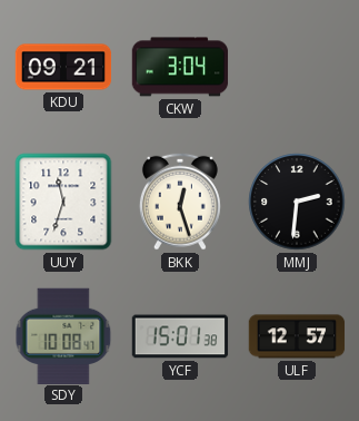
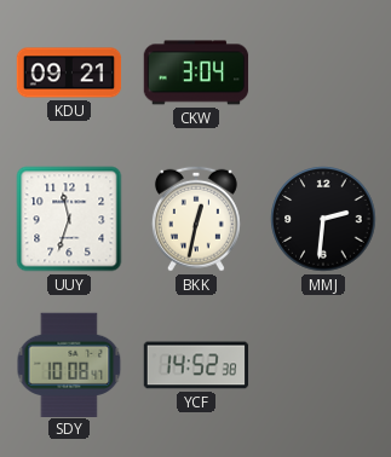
BKK: 12:27 -> 12:32 (196, 219)
YCF: 15:01 -> 14:52 (196, 365)
ULF: 12:57 -> none (297, 336)
